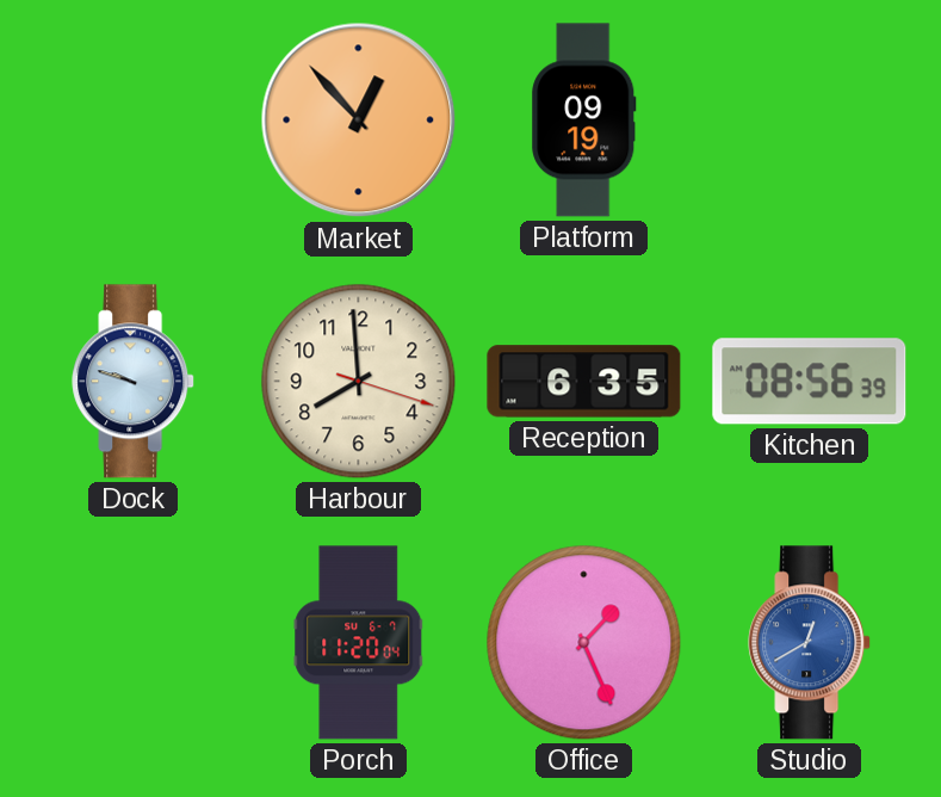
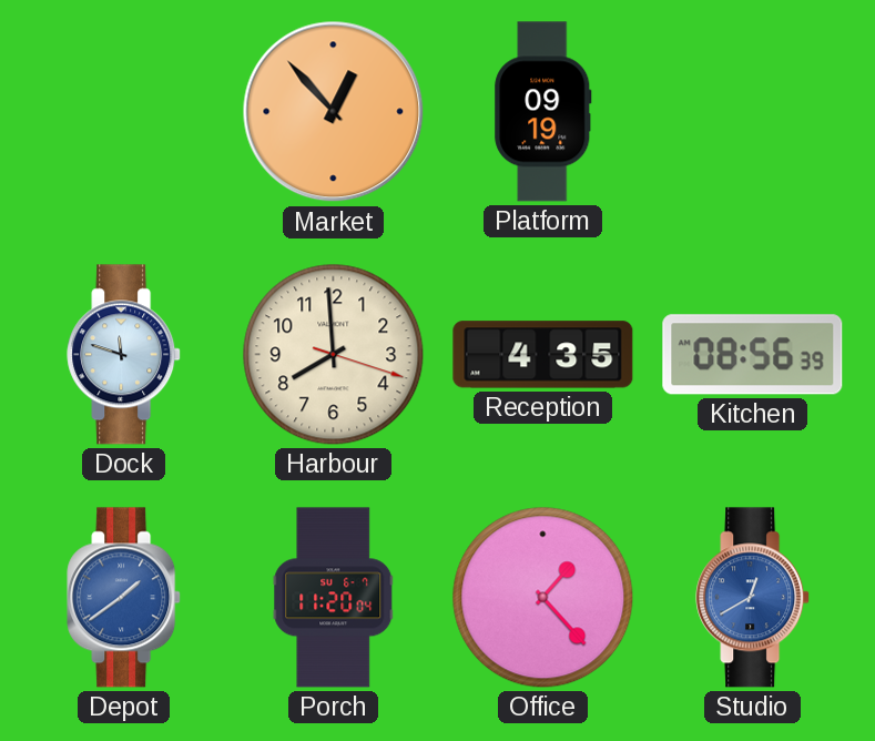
Dock: 9:48 -> 11:48 (124, 355)
Reception: 6:35 -> 4:35 (543, 355)
Depot: none -> 1:39 (124, 598)
Office: 1:26 -> 1:23 (543, 598)
